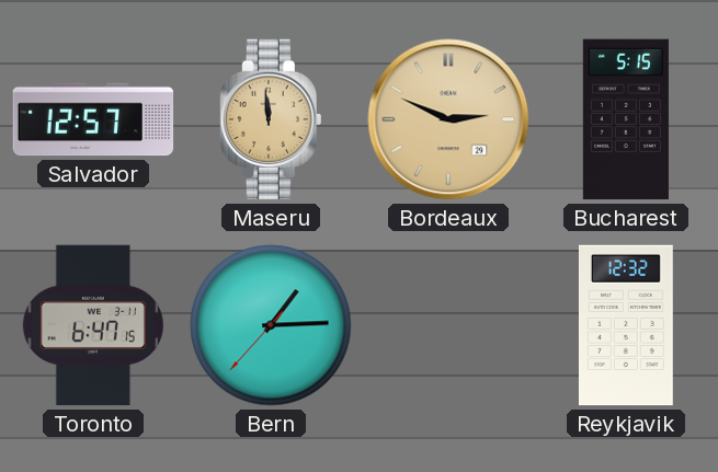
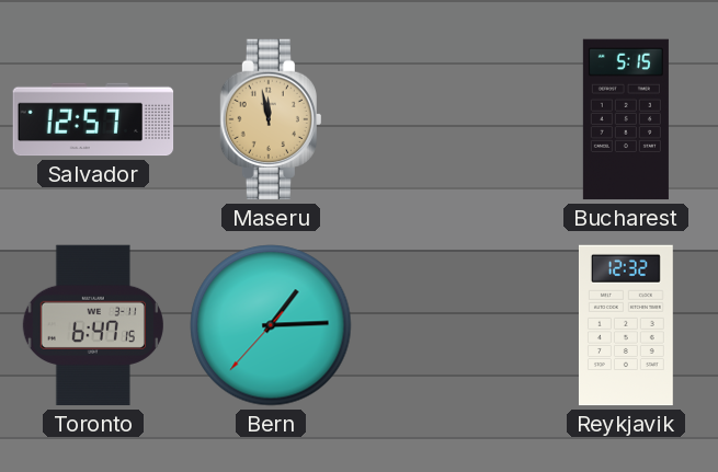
Maseru: 11:59 -> 11:58 (271, 119)
Bordeaux: 2:49 -> none (448, 119)
